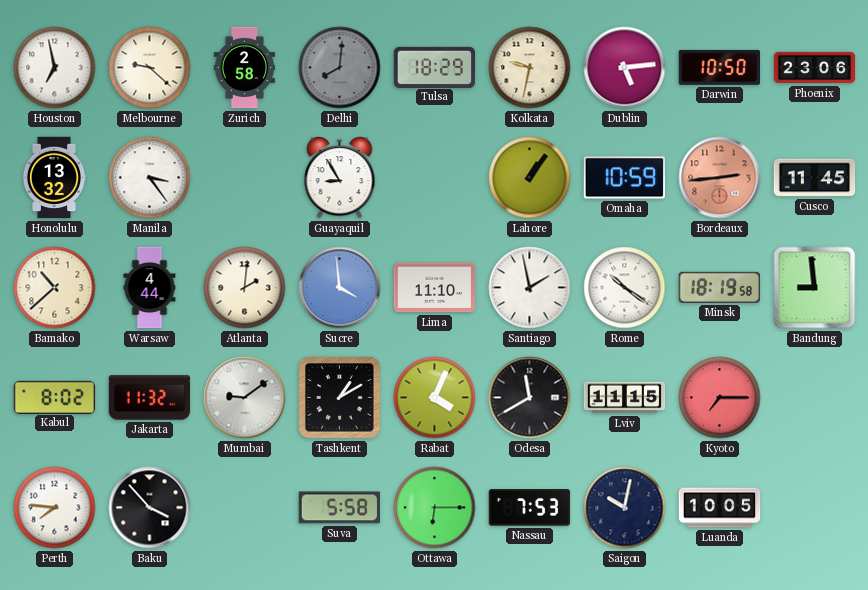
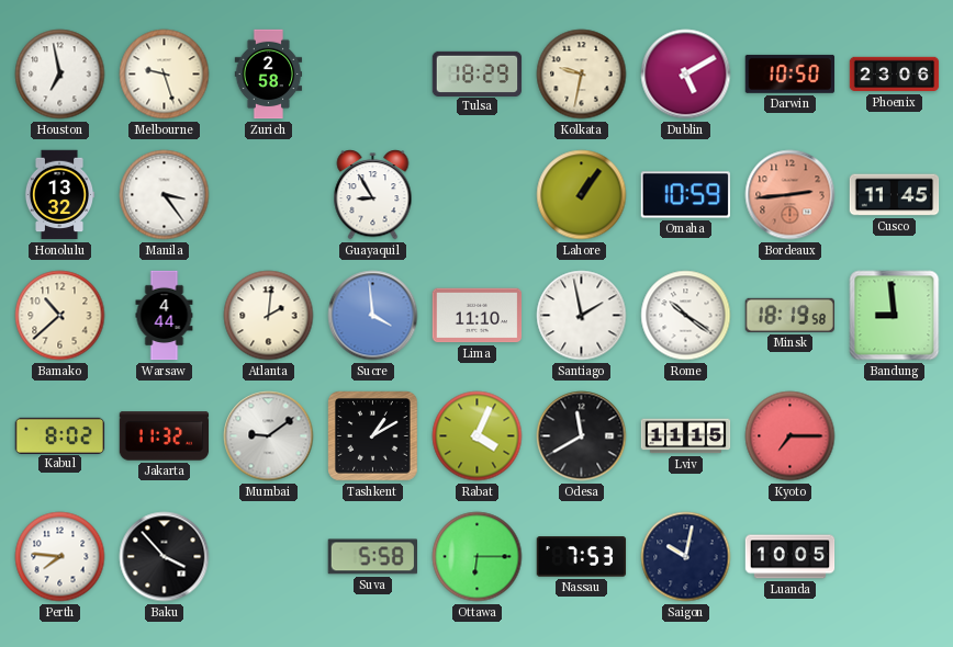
Melbourne: 9:22 -> 9:27 (165, 75)
Delhi: 8:01 -> none (340, 68)
Dublin: 5:14 -> 5:10 (686, 75)
